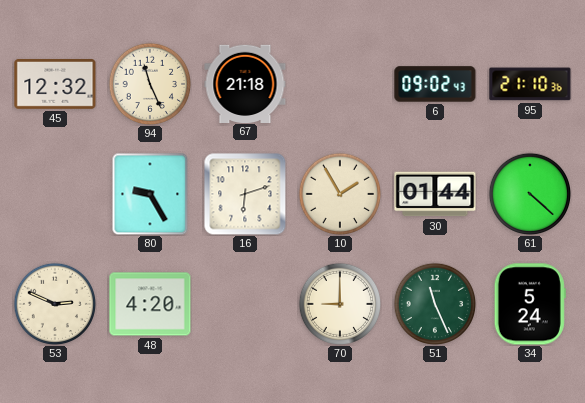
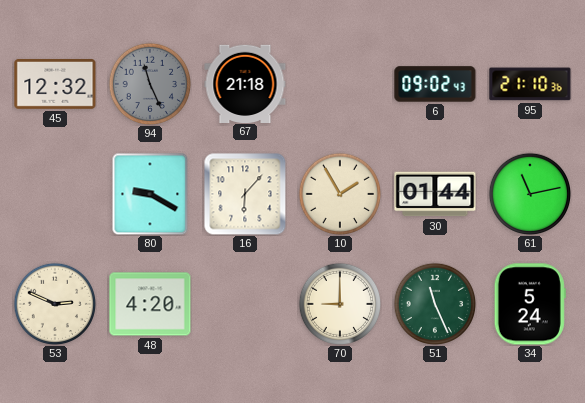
94 dial: cream -> grey (149, 83)
80: 9:25 -> 9:20 (150, 194)
16: 6:12 -> 6:07 (245, 194)
61: 4:22 -> 11:13 (529, 193)
